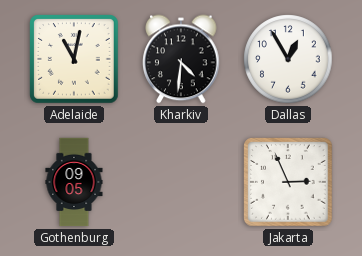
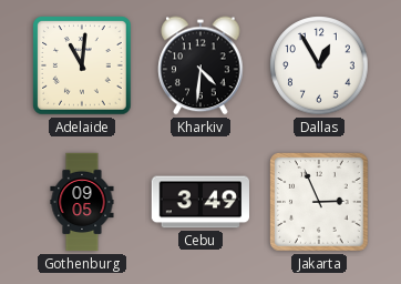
Adelaide: 11:02 -> 11:01 (82, 65)
Cebu: none -> 3:49 (199, 202)
